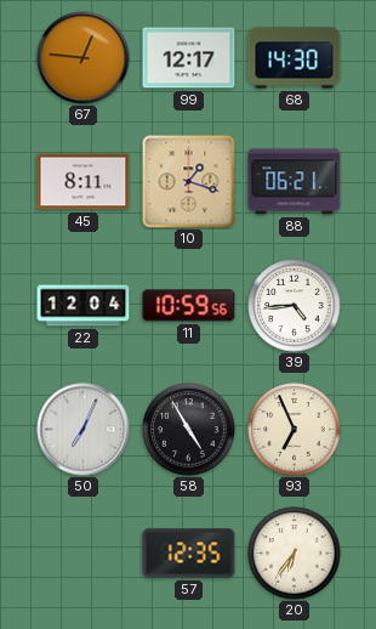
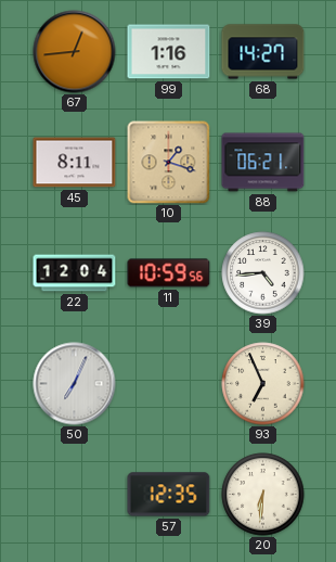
67: 12:46 -> 12:44 (75, 52)
99: 12:17 -> 1:16 (169, 52)
68: 14:30 -> 14:27 (263, 52)
58: 4:55 -> none (189, 430)
20: 6:36 -> 6:31 (263, 495)
